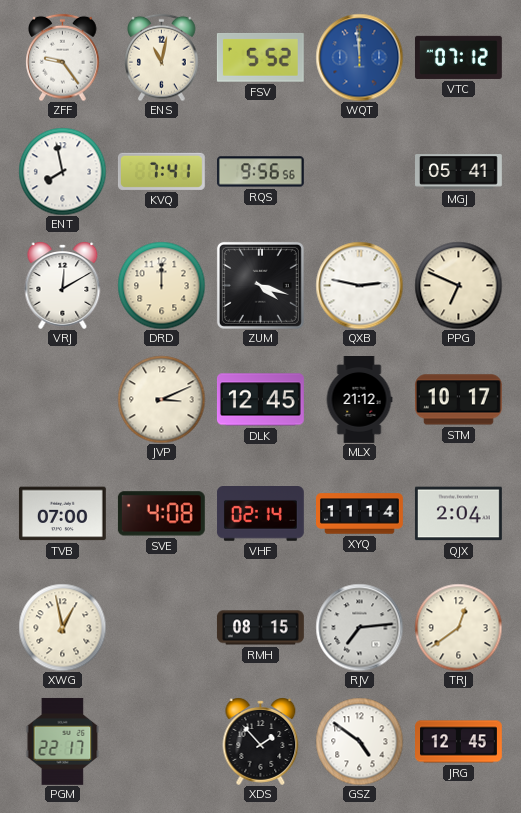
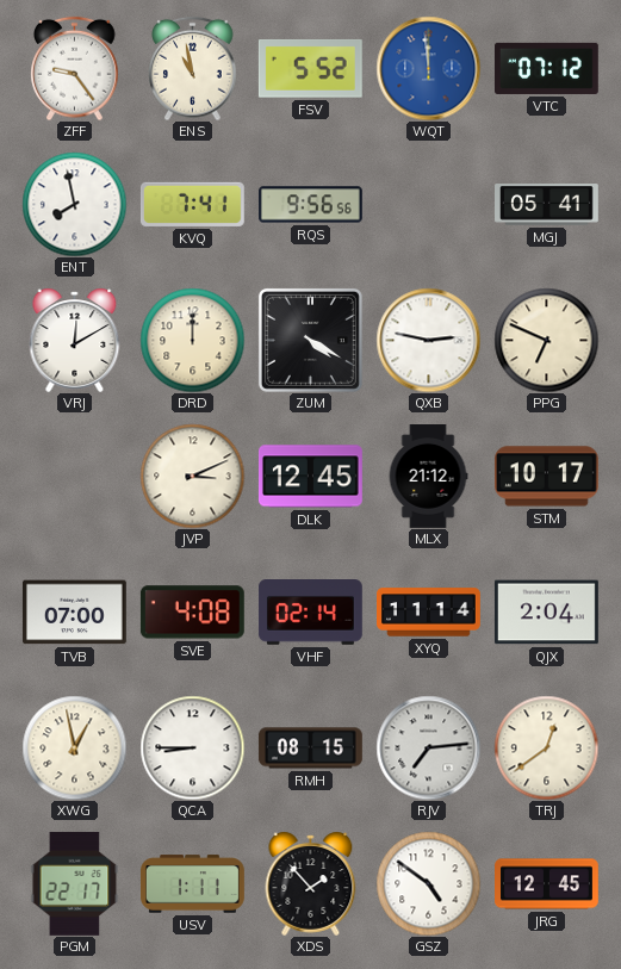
ENS: 11:02 -> 10:58 (193, 68)
ZUM: 4:18 -> 4:20 (310, 340)
QCA: none -> 8:45 (192, 747)
USV: none -> 1:11 (193, 884)
